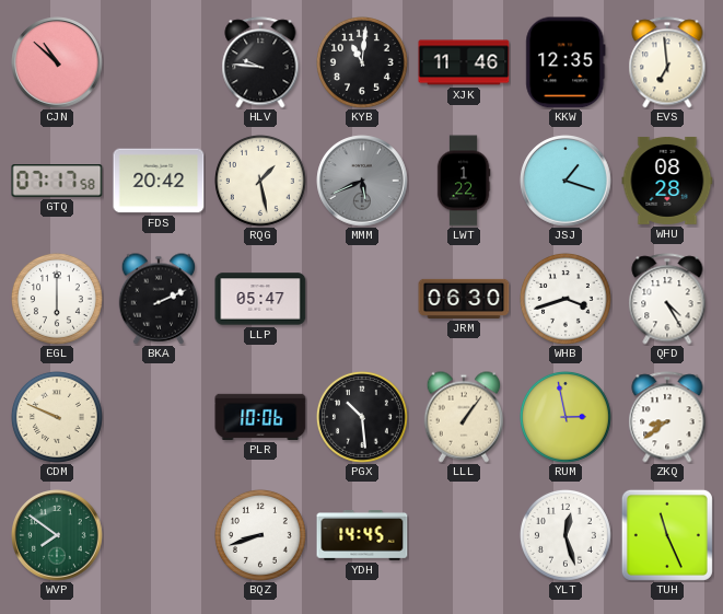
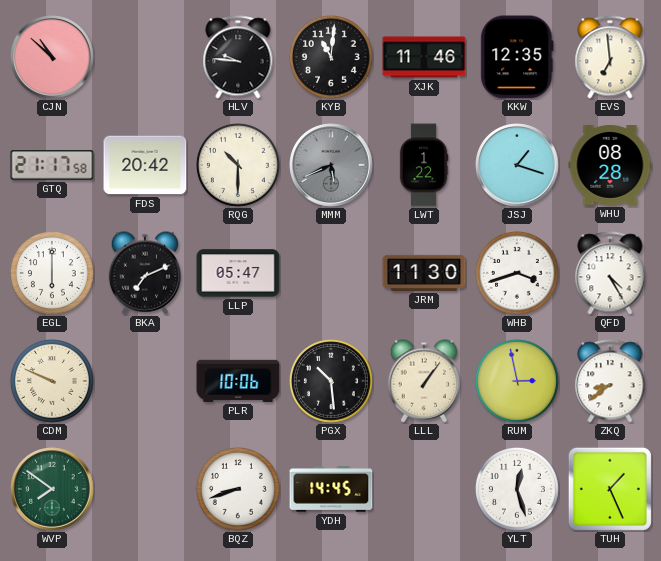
GTQ: 07:17 -> 21:17 (52, 165)
RQG: 1:28 -> 10:30 (238, 165)
BKA: 2:11 -> 7:11 (144, 273)
JRM: 06:30 -> 11:30 (424, 273)
TUH: 11:26 -> 1:26 (610, 489)
